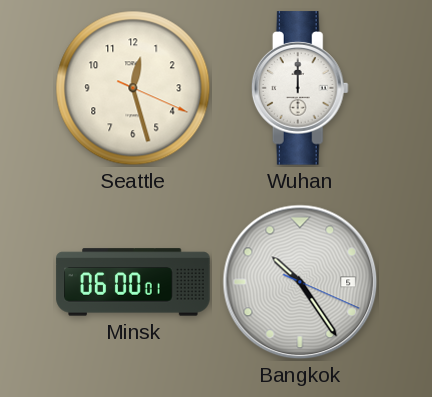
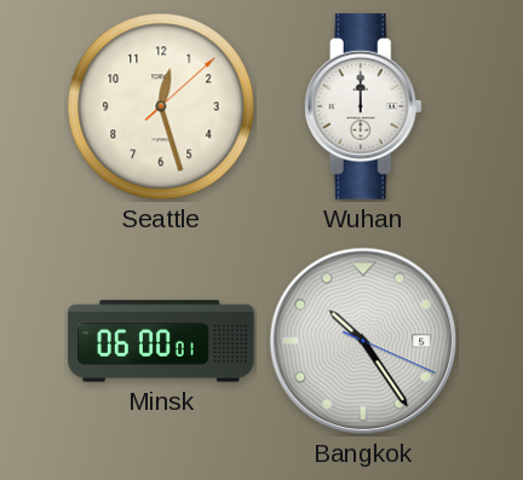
Seattle: 12:27:19 -> 12:27:08 (161, 106)
